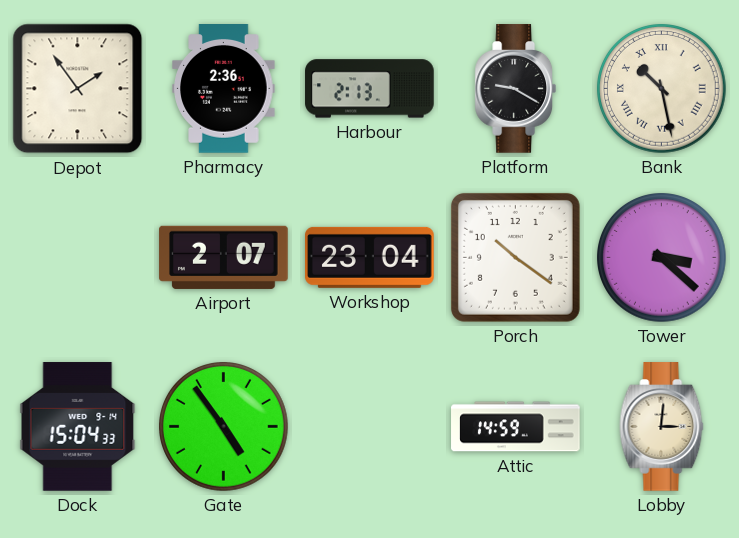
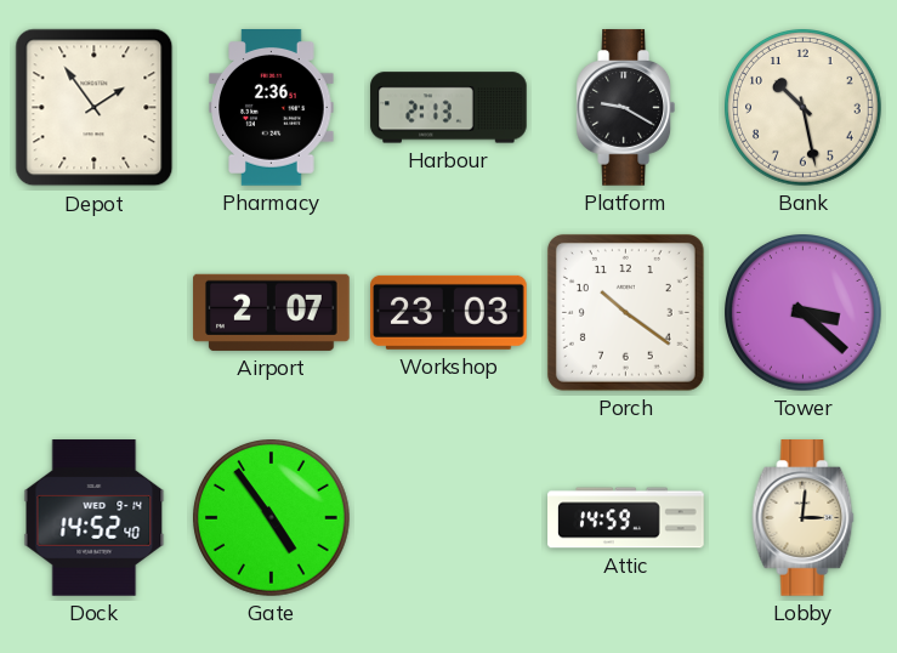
Bank numerals: Roman -> Arabic (804, 108)
Workshop: 23:04 -> 23:03 (449, 312)
Dock: 15:04 -> 14:52 (95, 518)
